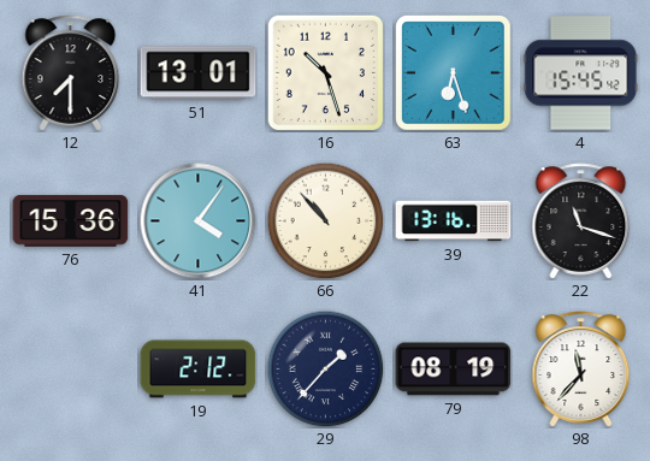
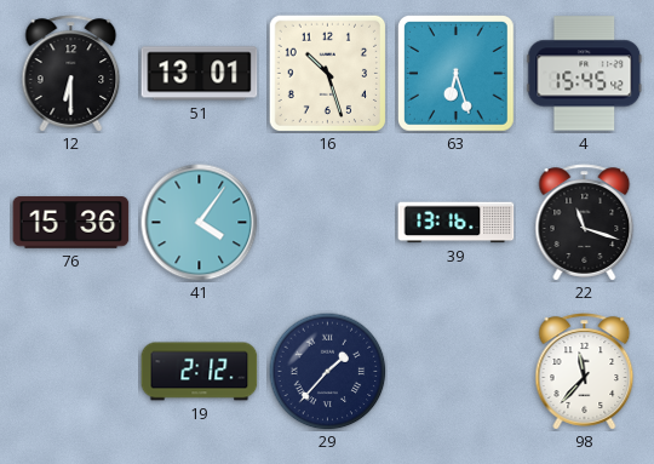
12: 7:30 -> 6:30 (71, 74)
66: 10:53 -> none (325, 220)
79: 08:19 -> none (454, 370)
